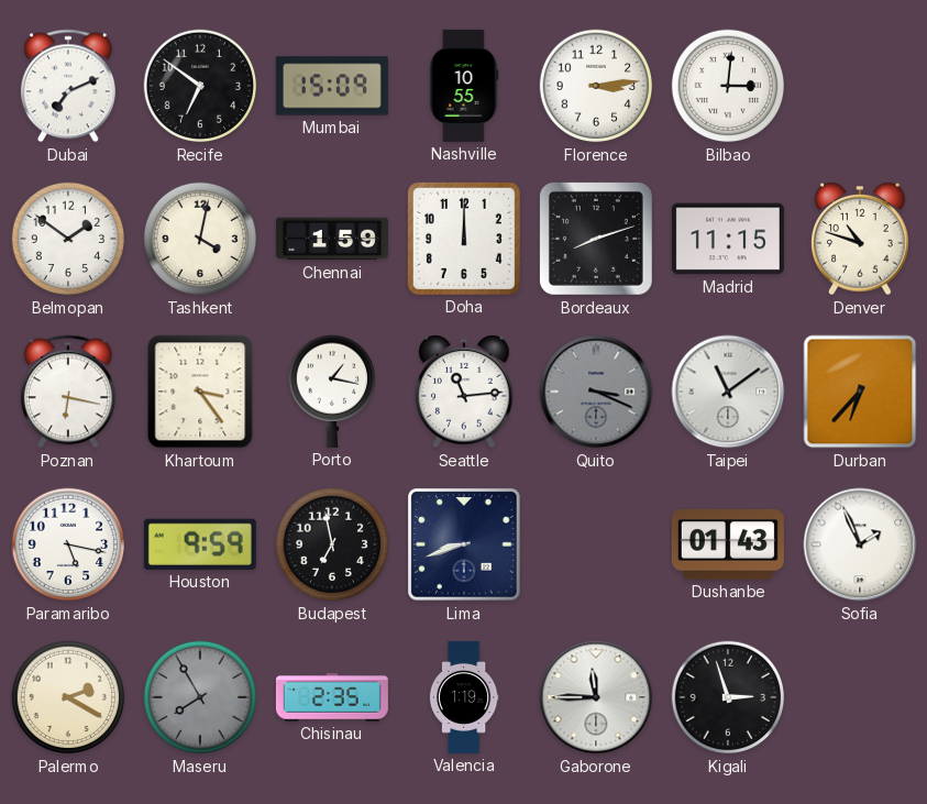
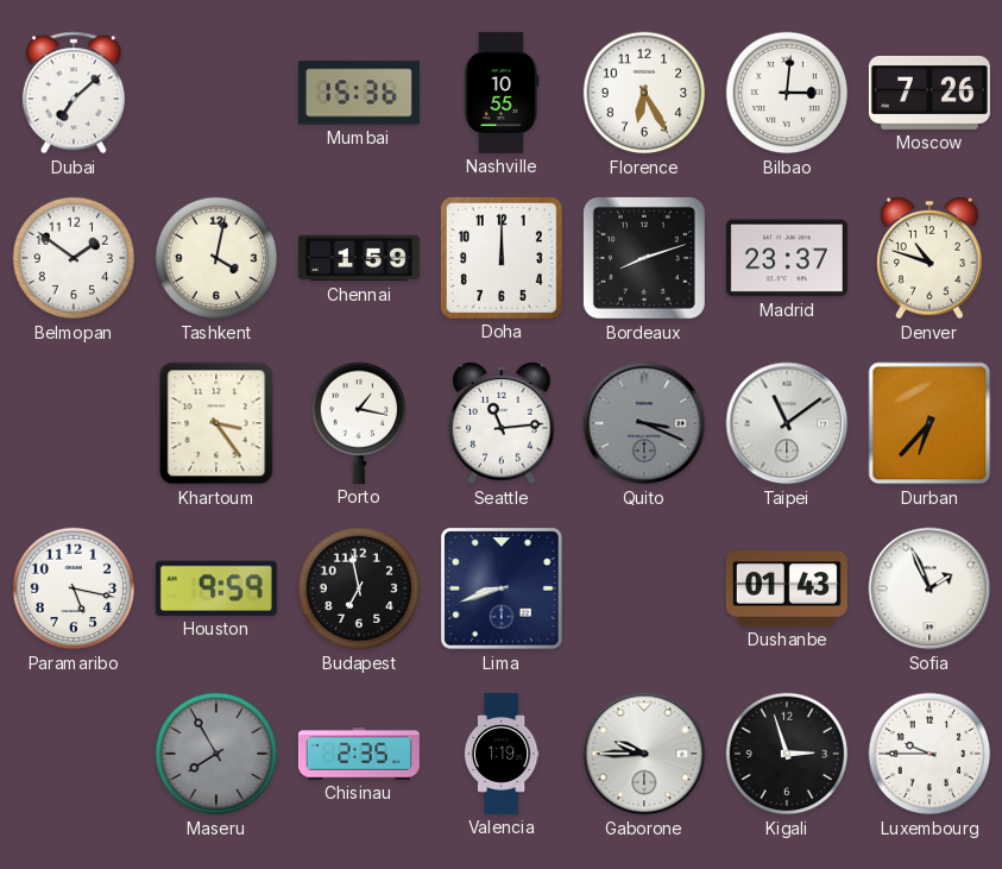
Dubai: 7:11 -> 7:08 (74, 93)
Recife: 6:51 -> none (200, 86)
Mumbai: 15:09 -> 15:36 (359, 93)
Florence: 3:14 -> 6:25 (644, 93)
Moscow: none -> 7:26 (929, 93)
Madrid: 11:15 -> 23:37 (787, 258)
Poznan: 6:17 -> none (68, 392)
Palermo: 2:20 -> none (68, 697)
Gaborone: 11:45 -> 9:45 (644, 754)
Luxembourg: none -> 9:45 (929, 754)
